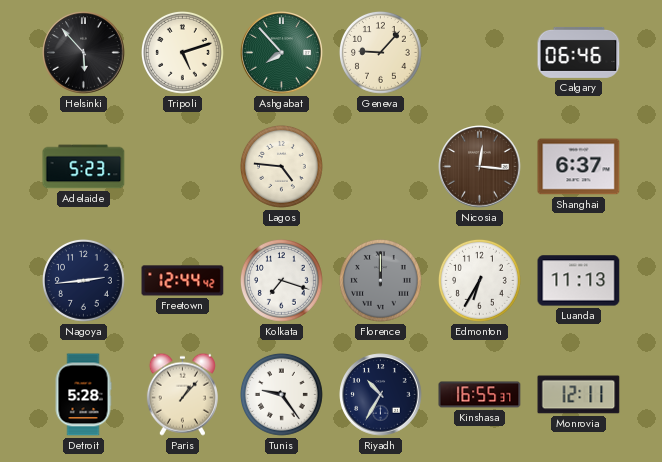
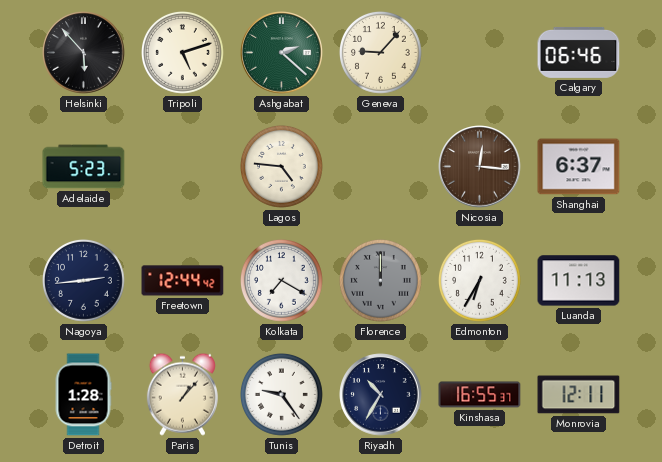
Ashgabat: 7:53 -> 2:22 (282, 53)
Kolkata: 7:18 -> 7:20 (282, 281)
Detroit: 5:28 -> 1:28 (83, 395)
